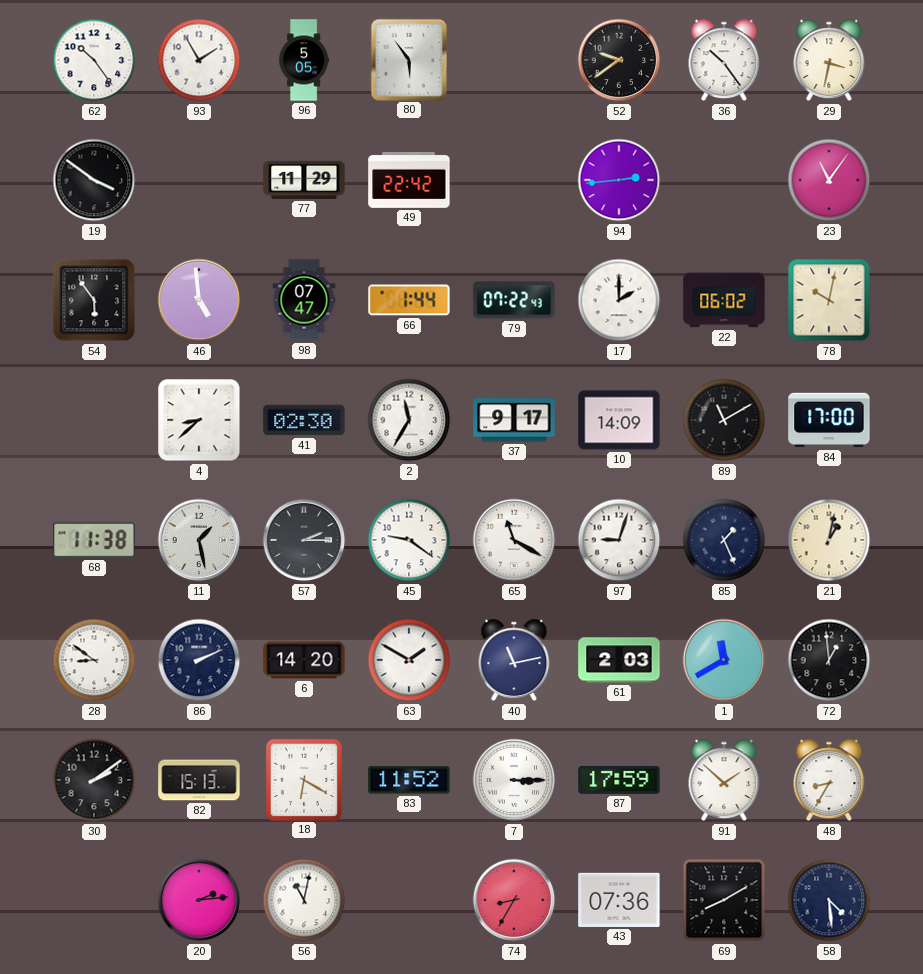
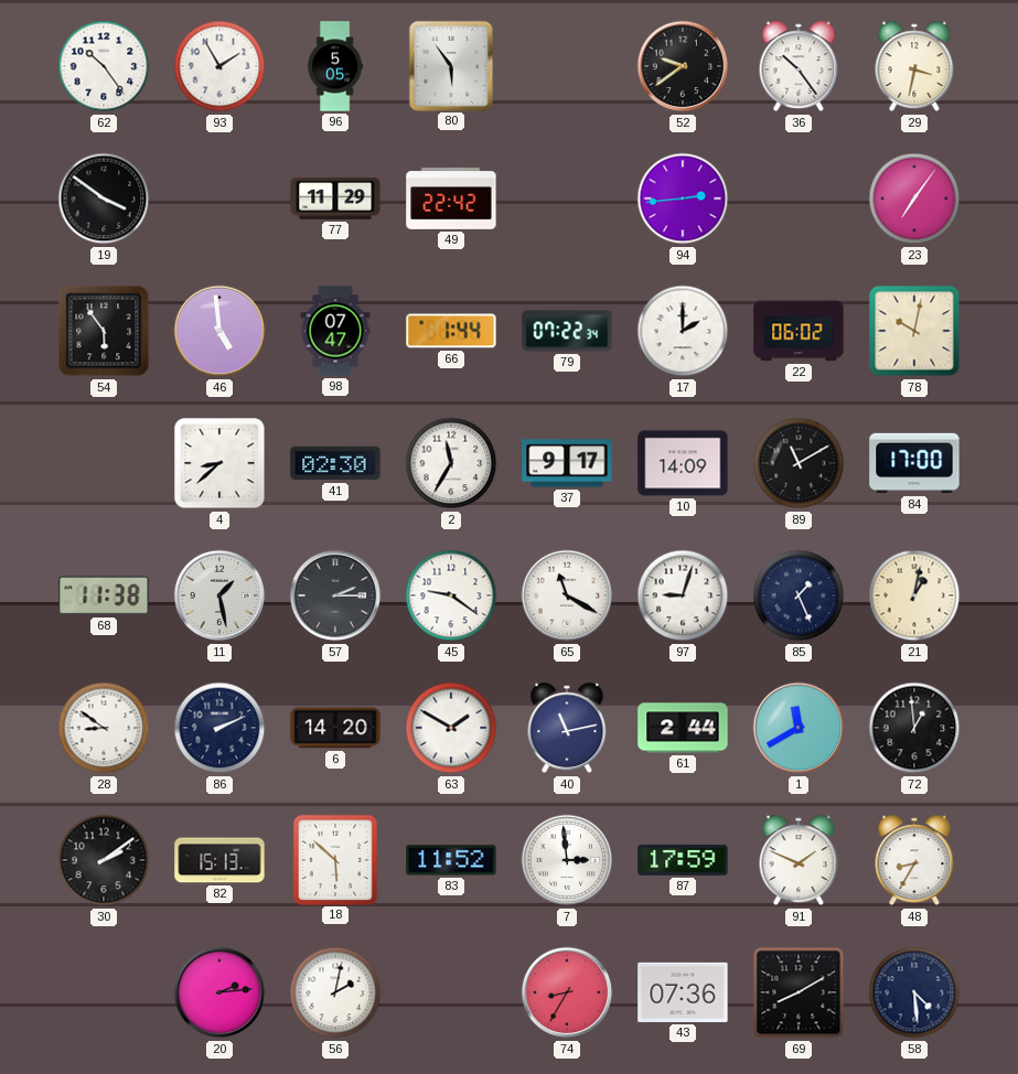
23: 11:06 -> 7:06 (914, 198)
79: 07:22:43 -> 07:22:34 (567, 331)
61: 2:03 -> 2:44 (683, 728)
18: 6:20 -> 5:52 (334, 859)
7: 3:15 -> 2:59 (567, 860)
91: 1:52 -> 1:49 (799, 860)
56: 11:02 -> 2:02 (335, 992)
